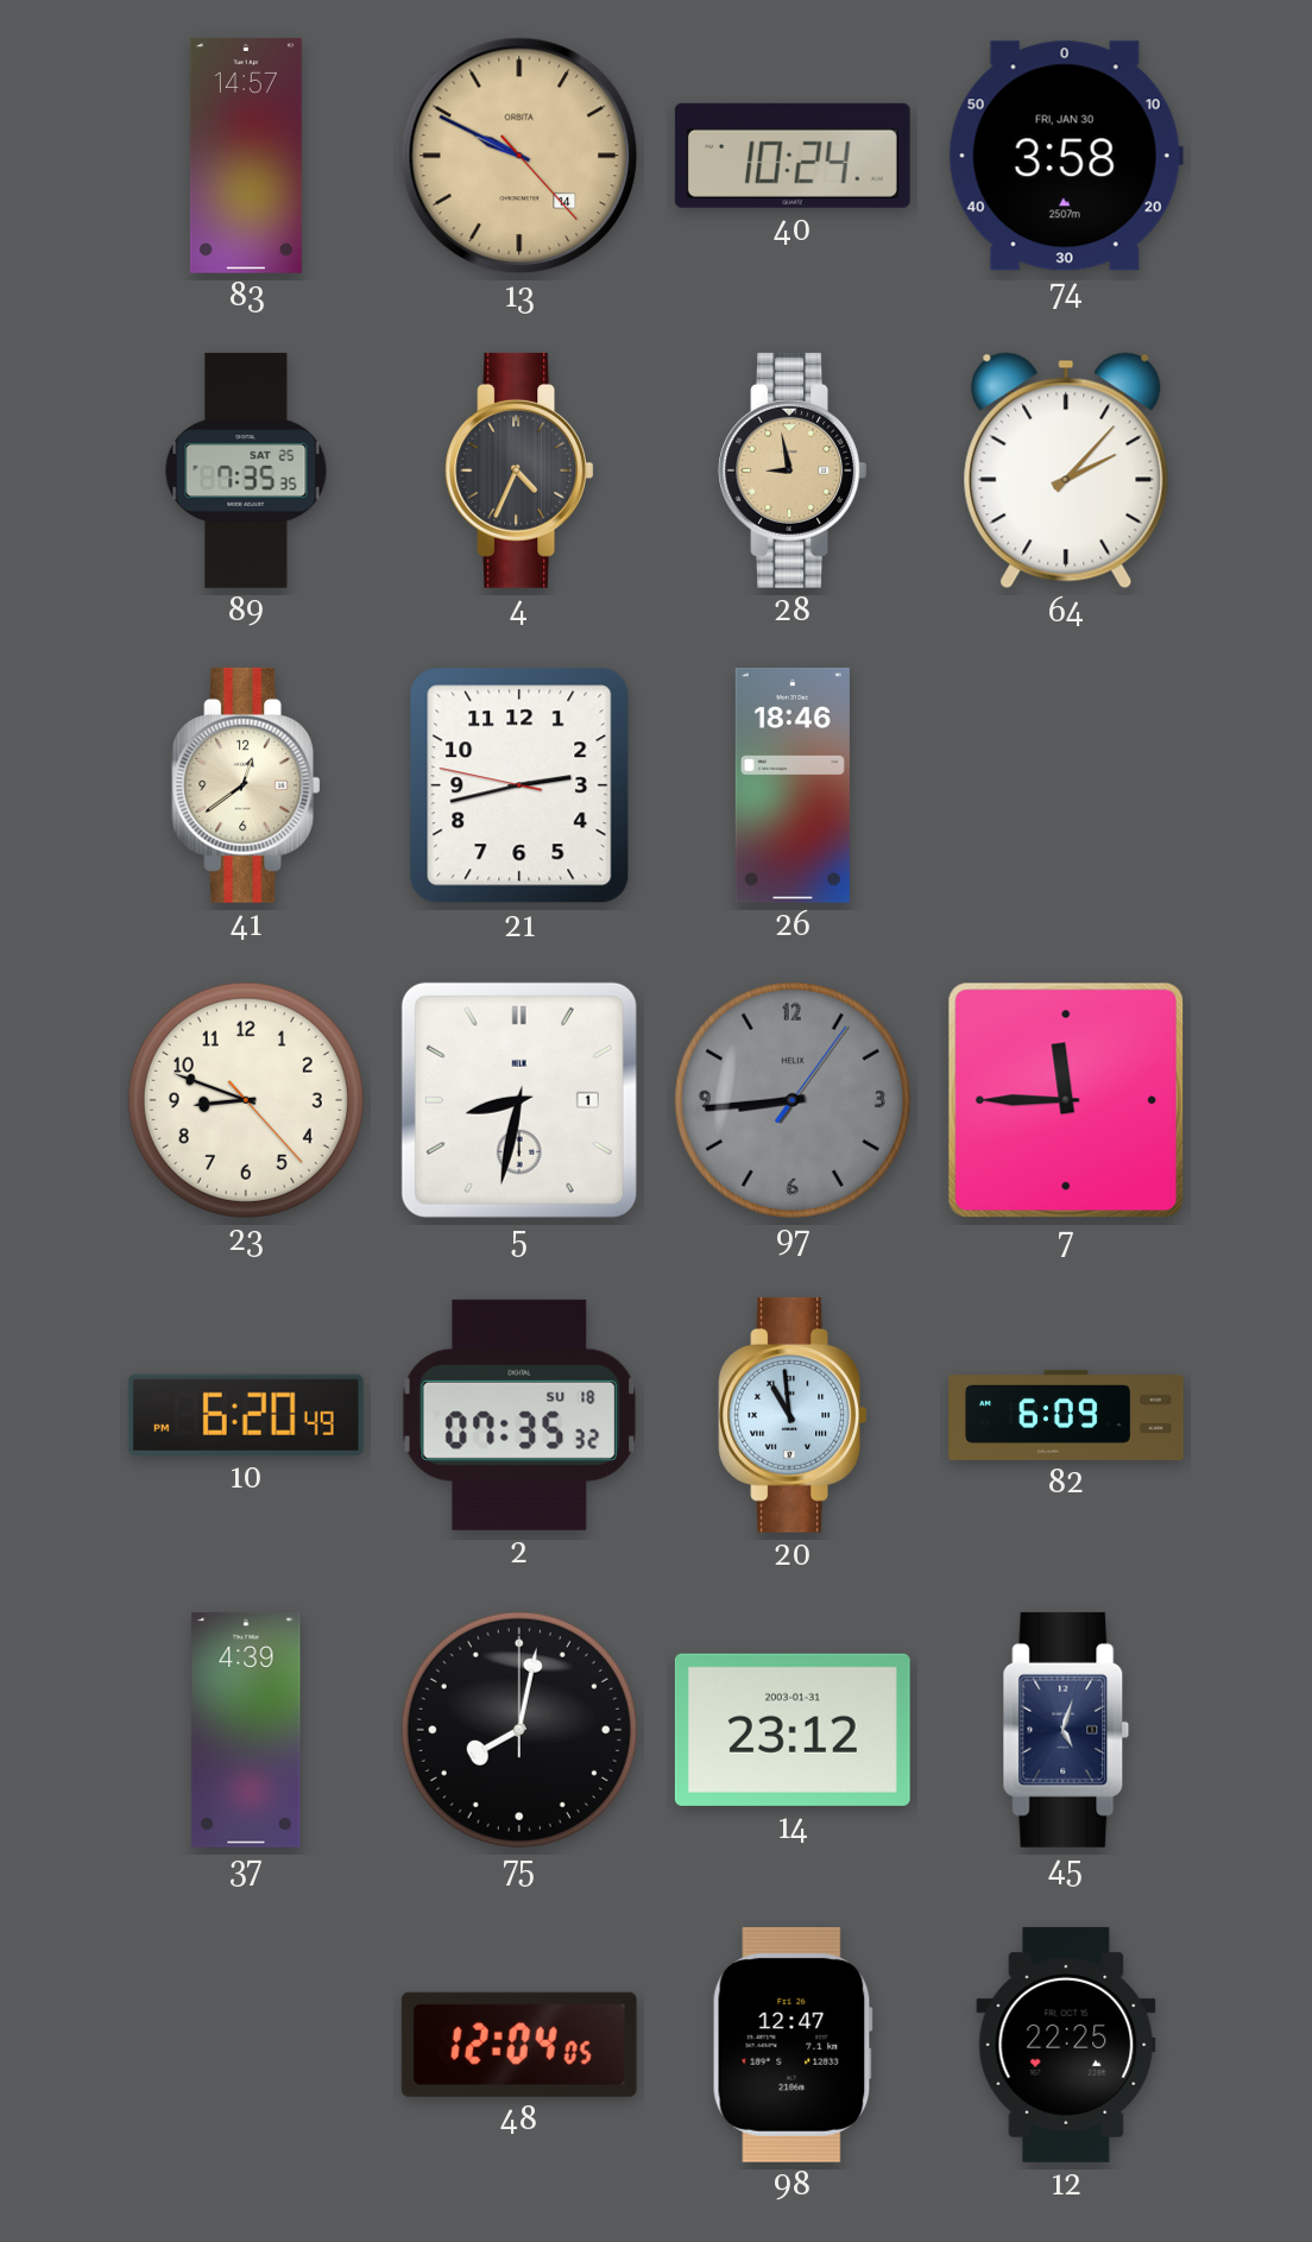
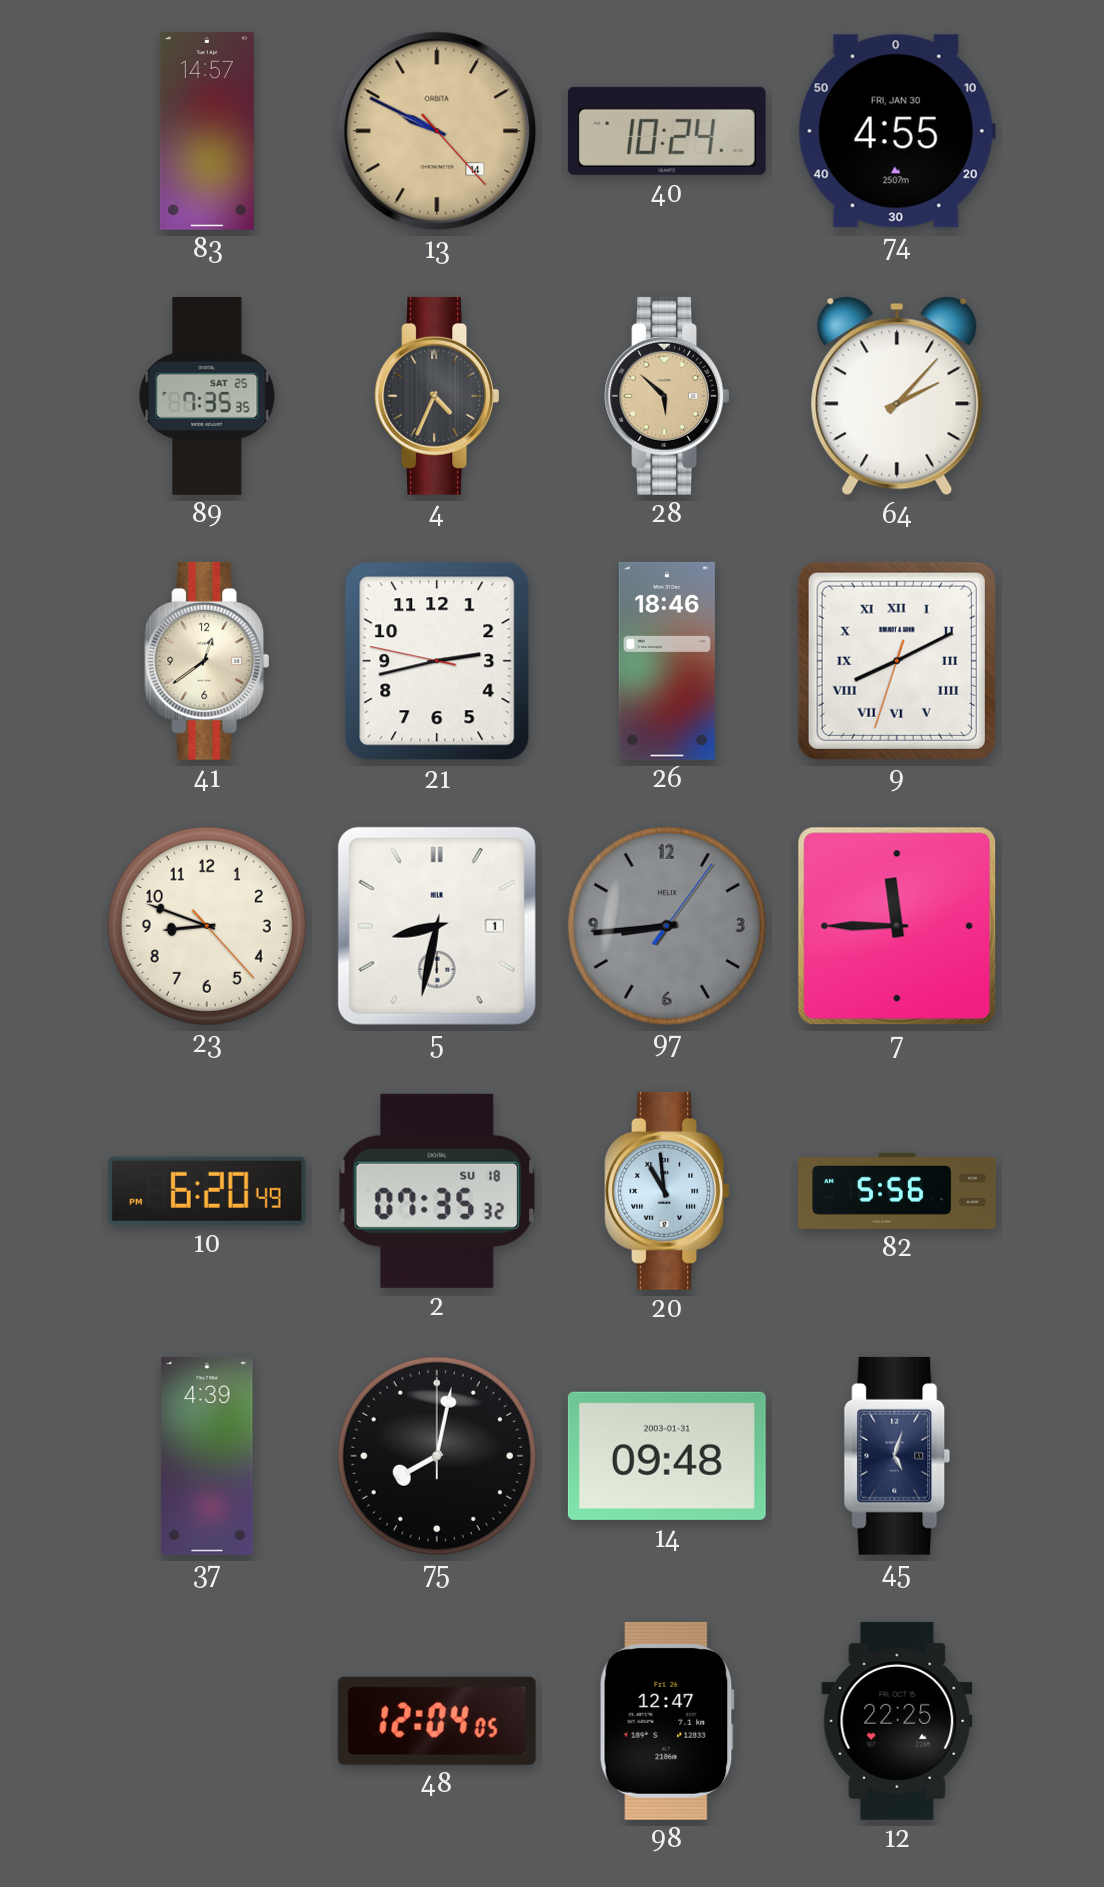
74: 3:58 -> 4:55 (897, 131)
28: 8:58 -> 5:52 (667, 396)
9: none -> 8:10 (897, 661)
82: 6:09 -> 5:56 (898, 1191)
14: 23:12 -> 09:48 (667, 1456)
